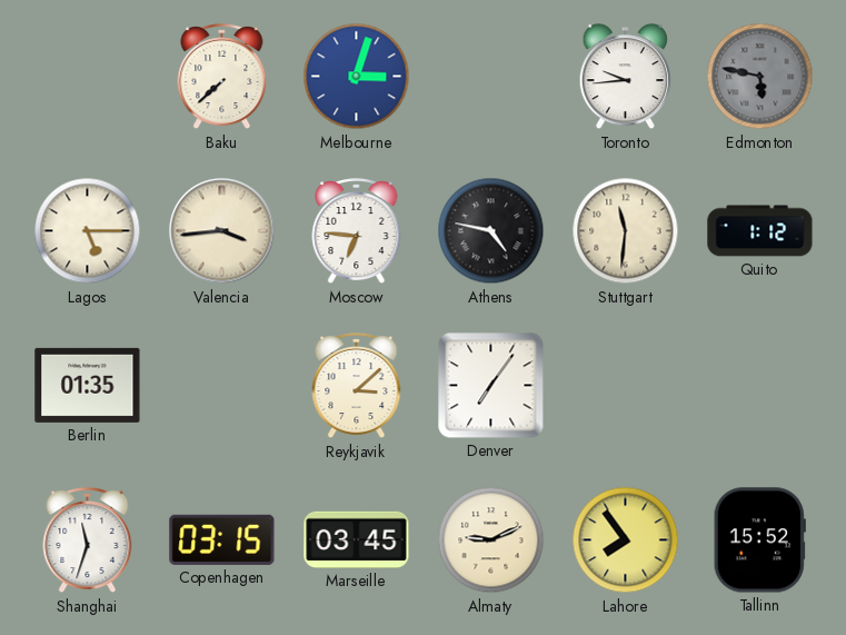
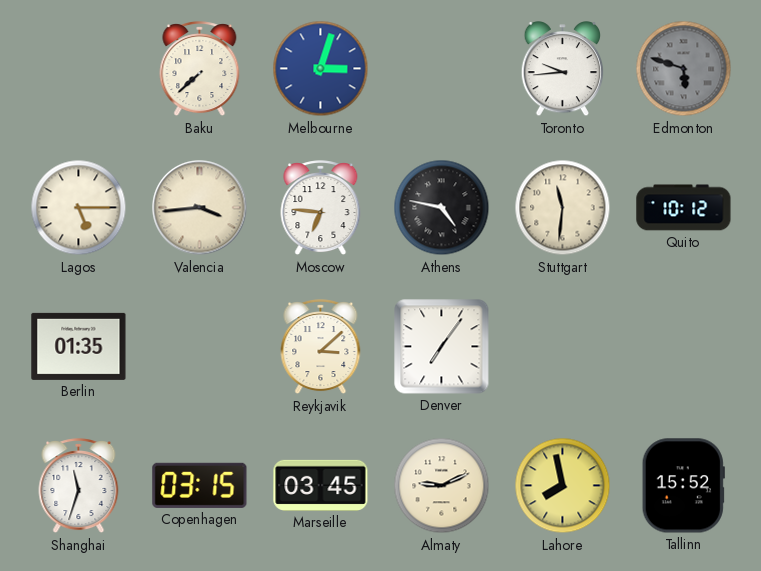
Edmonton: 5:47 -> 5:48 (684, 69)
Quito: 1:12 -> 10:12 (684, 208)
Lahore: 7:54 -> 7:58 (563, 486)
